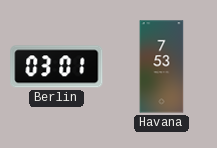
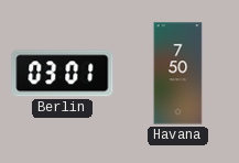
Havana: 7:53 -> 7:50 (178, 74)
